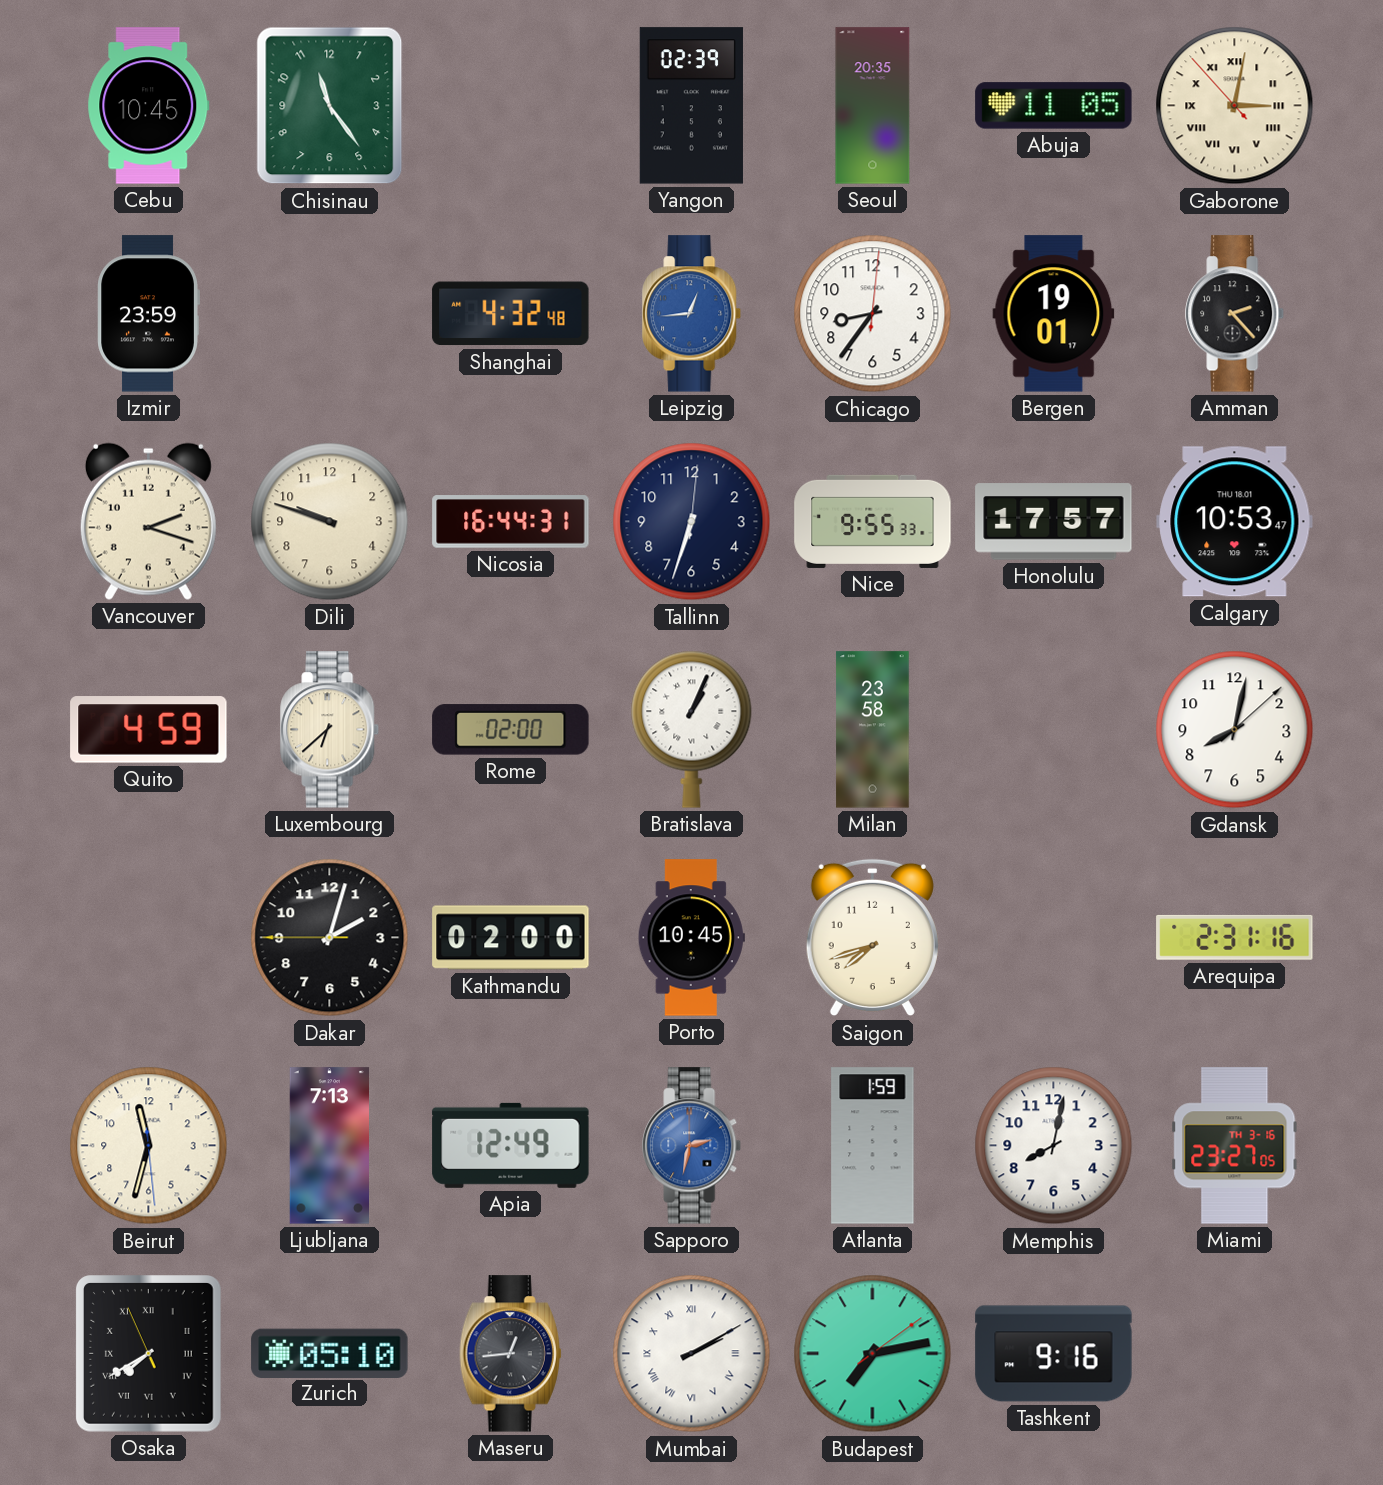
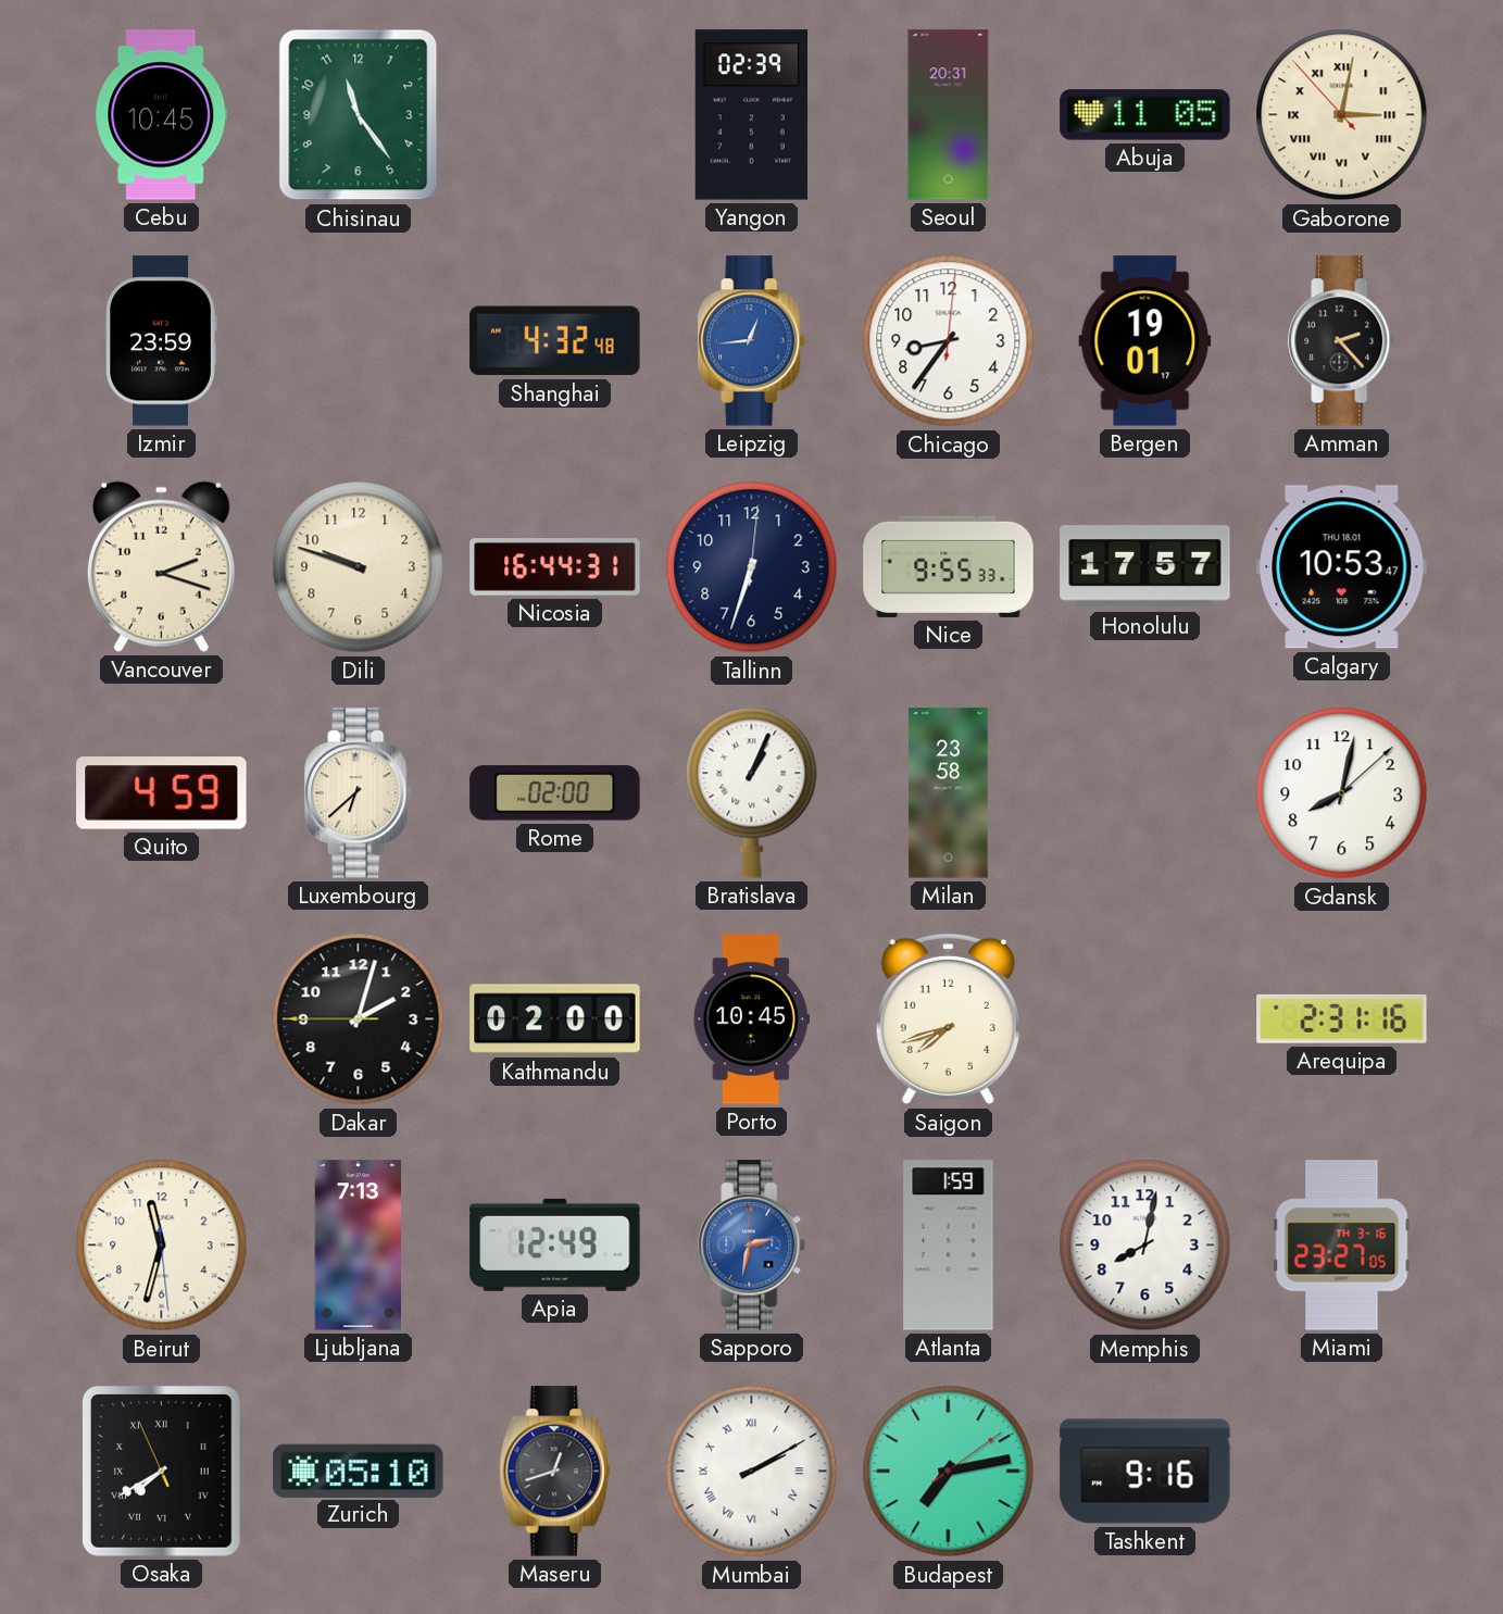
Seoul: 20:35 -> 20:31 (949, 115)
Maseru: 12:44 -> 12:42 (555, 1472)
